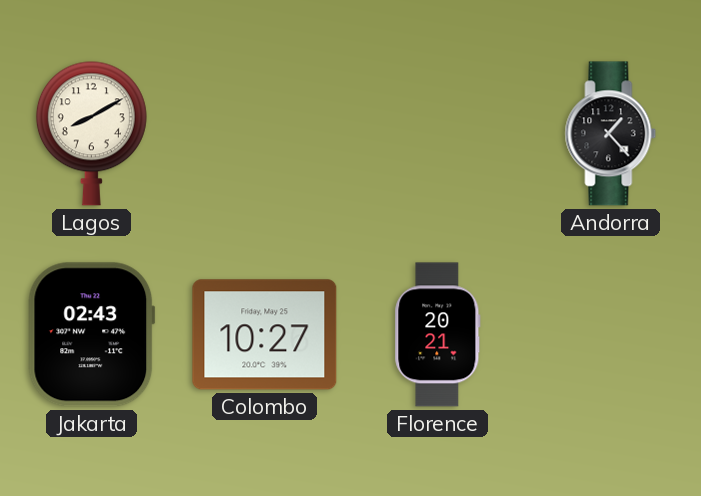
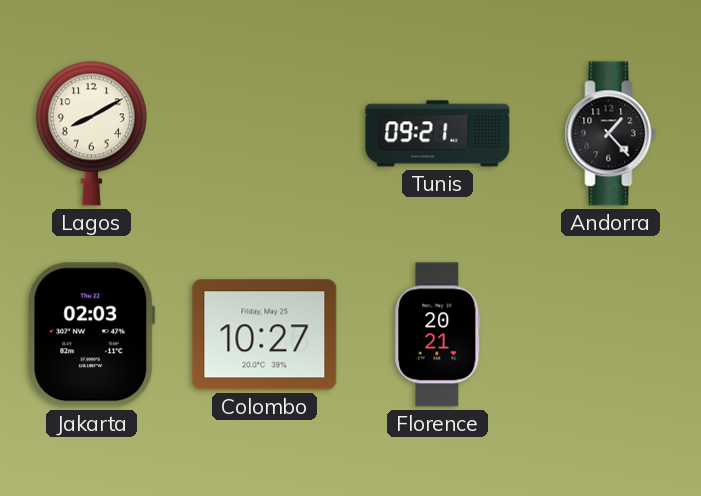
Tunis: none -> 09:21 (438, 134)
Jakarta: 02:43 -> 02:03 (92, 335)
